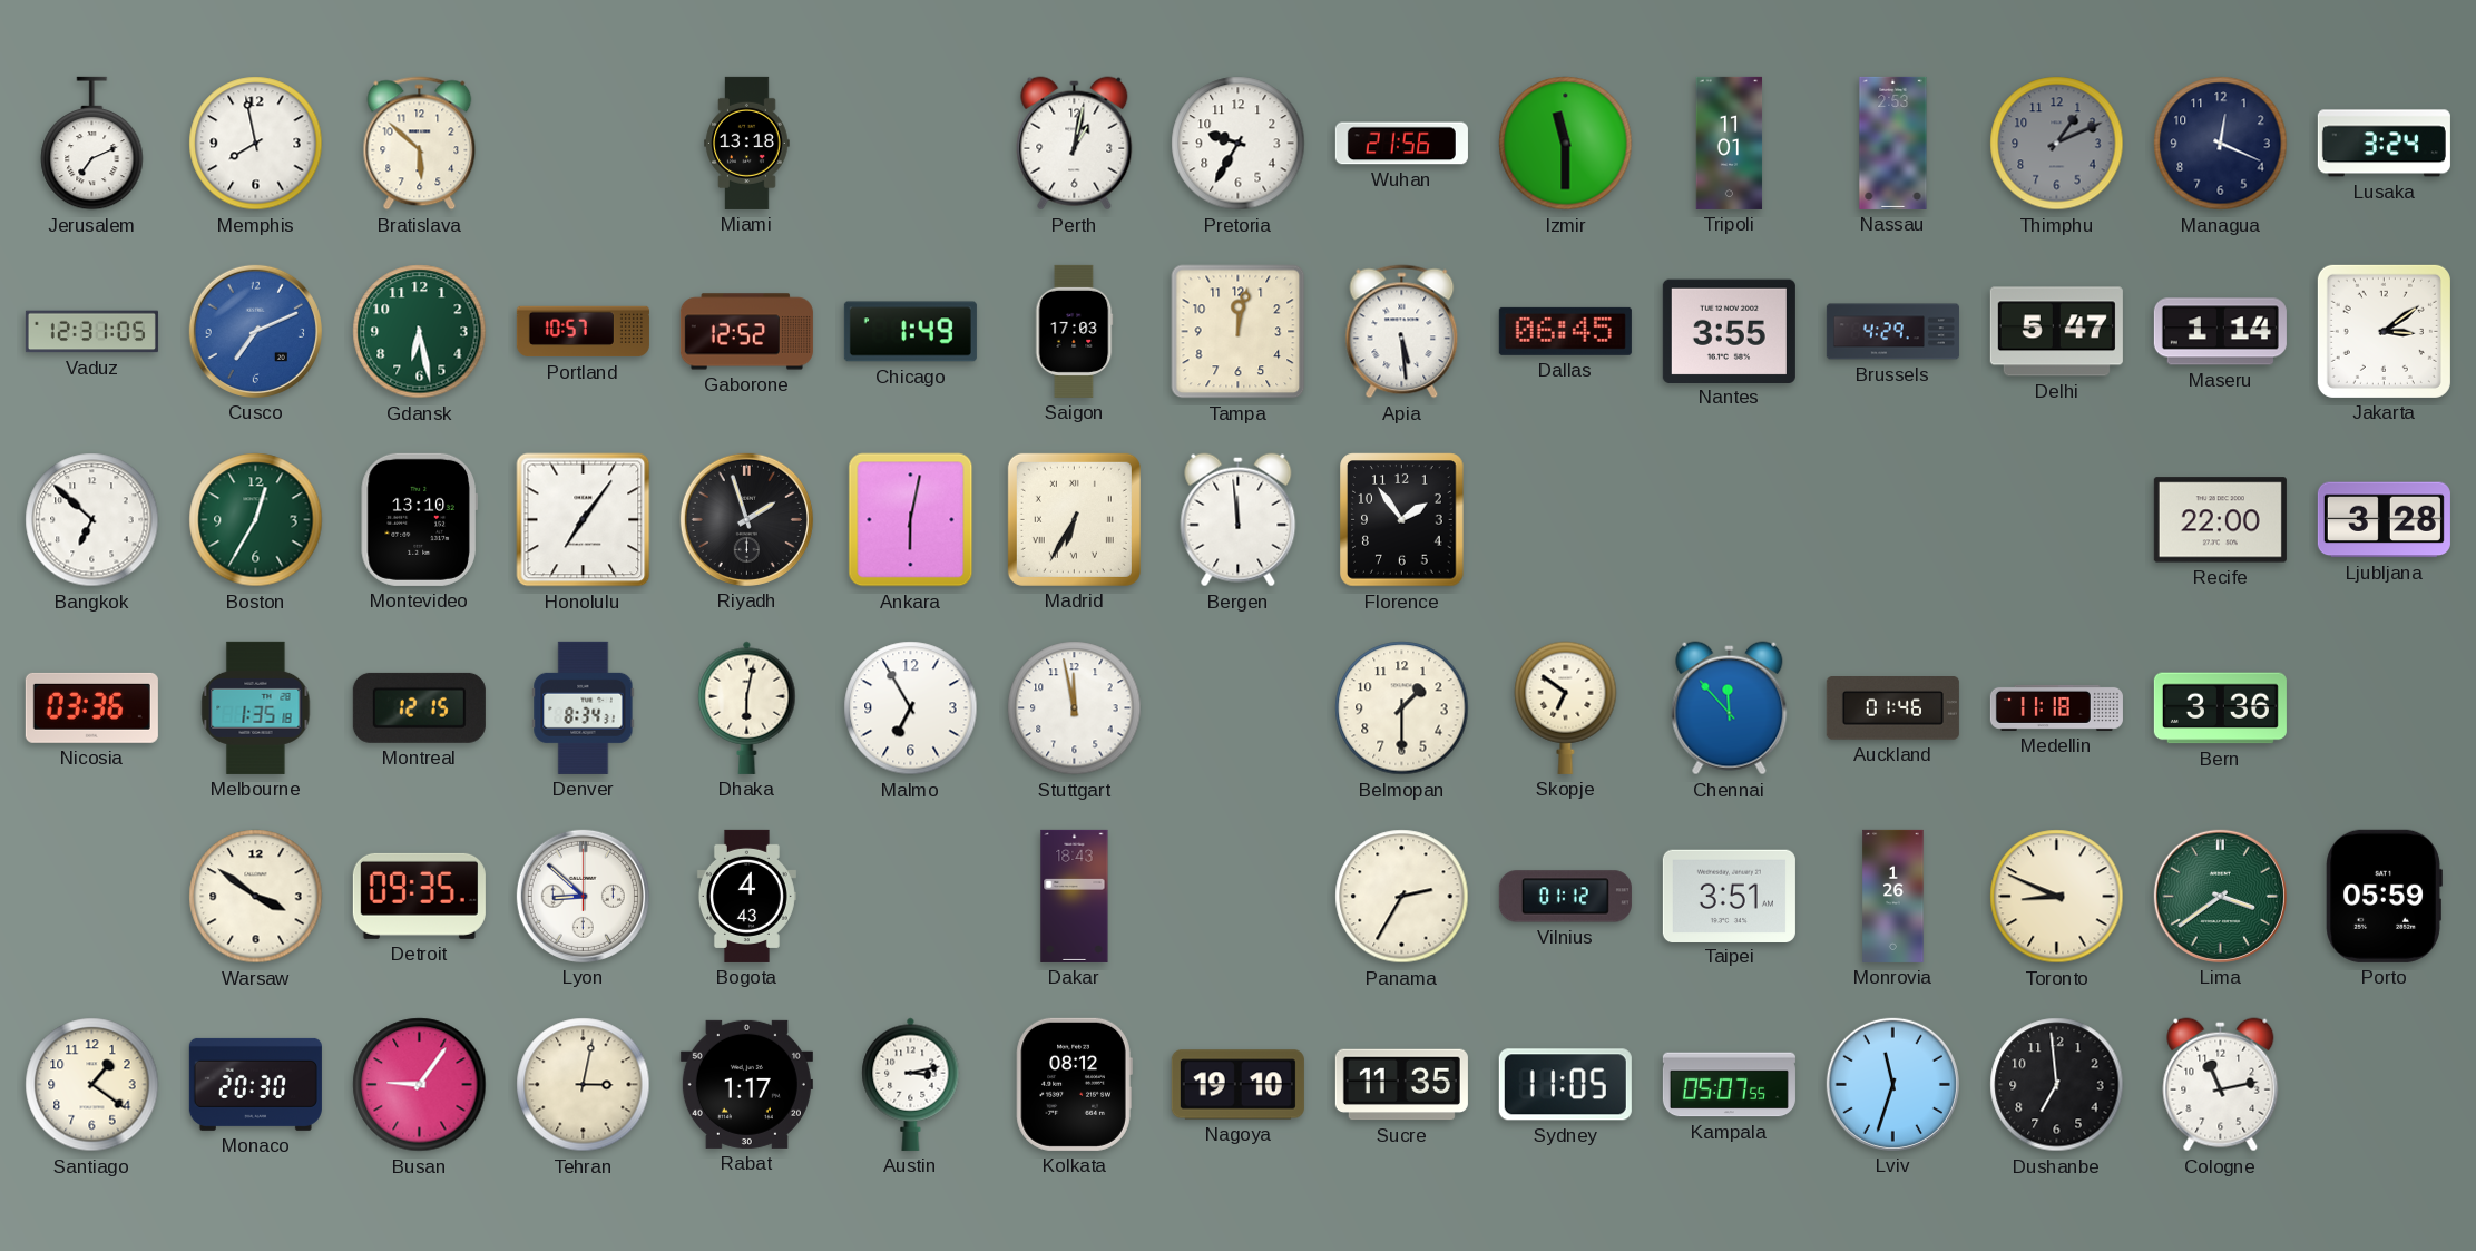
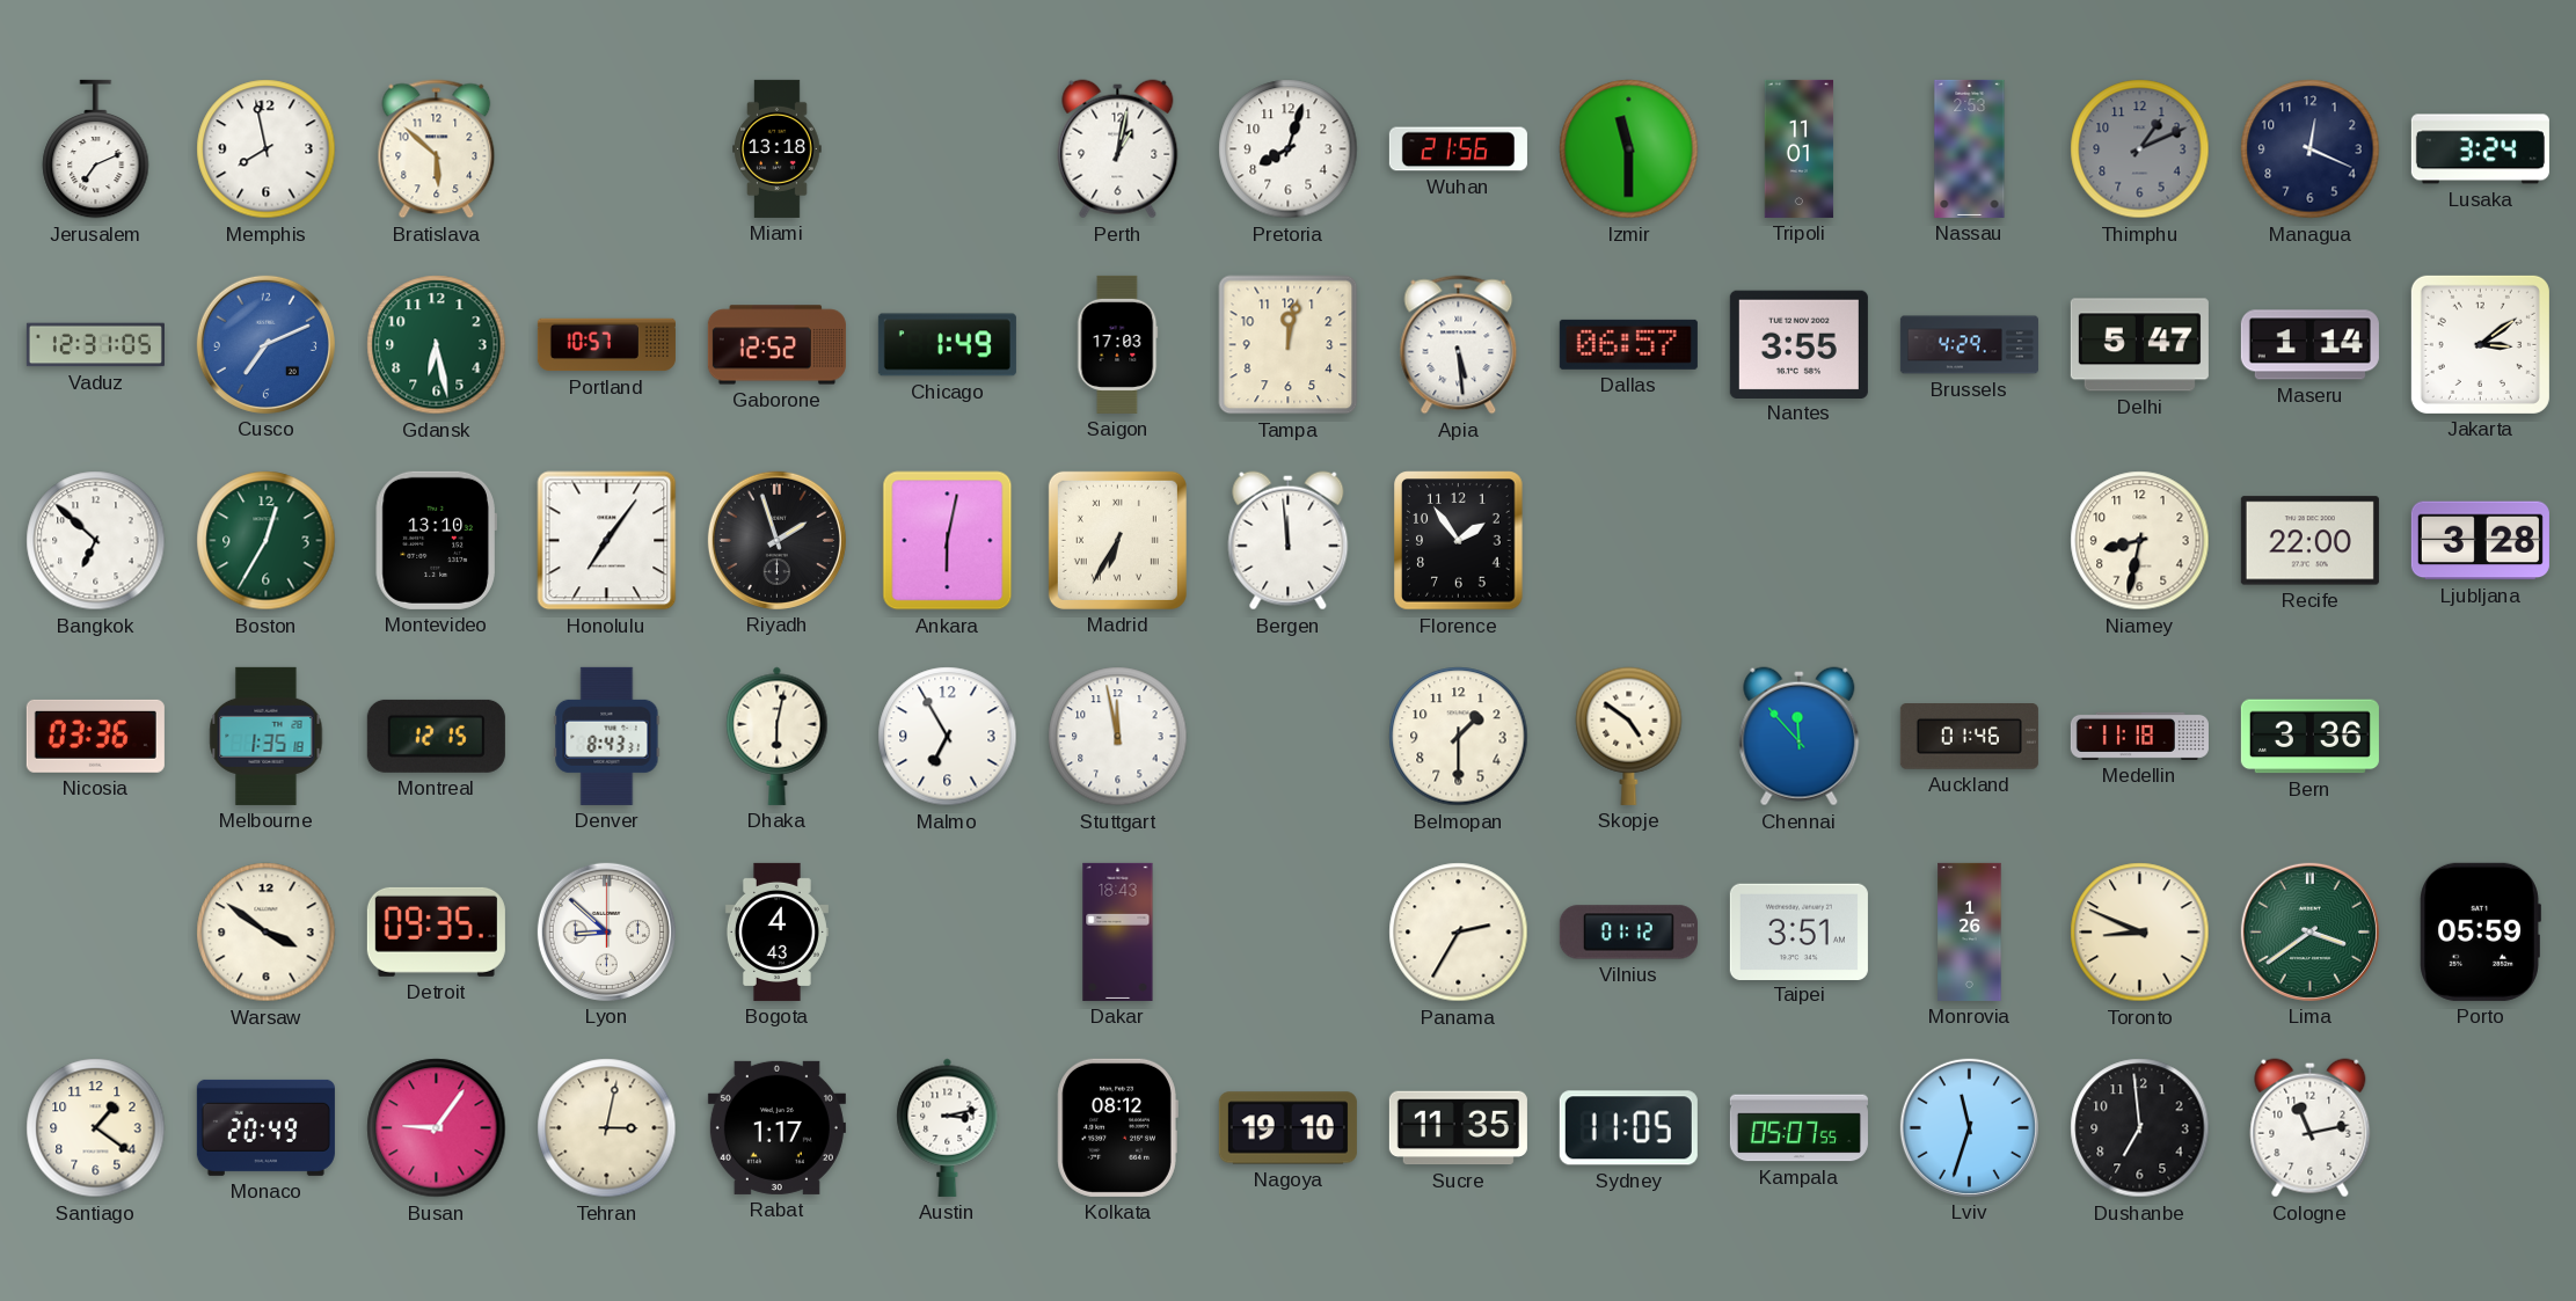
Pretoria: 9:35 -> 8:03 (1289, 149)
Dallas: 06:45 -> 06:57 (1628, 344)
Niamey: none -> 8:32 (2140, 541)
Denver: 8:34 -> 8:43 (607, 736)
Skopje: 6:51 -> 4:51 (1629, 736)
Monaco: 20:30 -> 20:49 (265, 1127)
